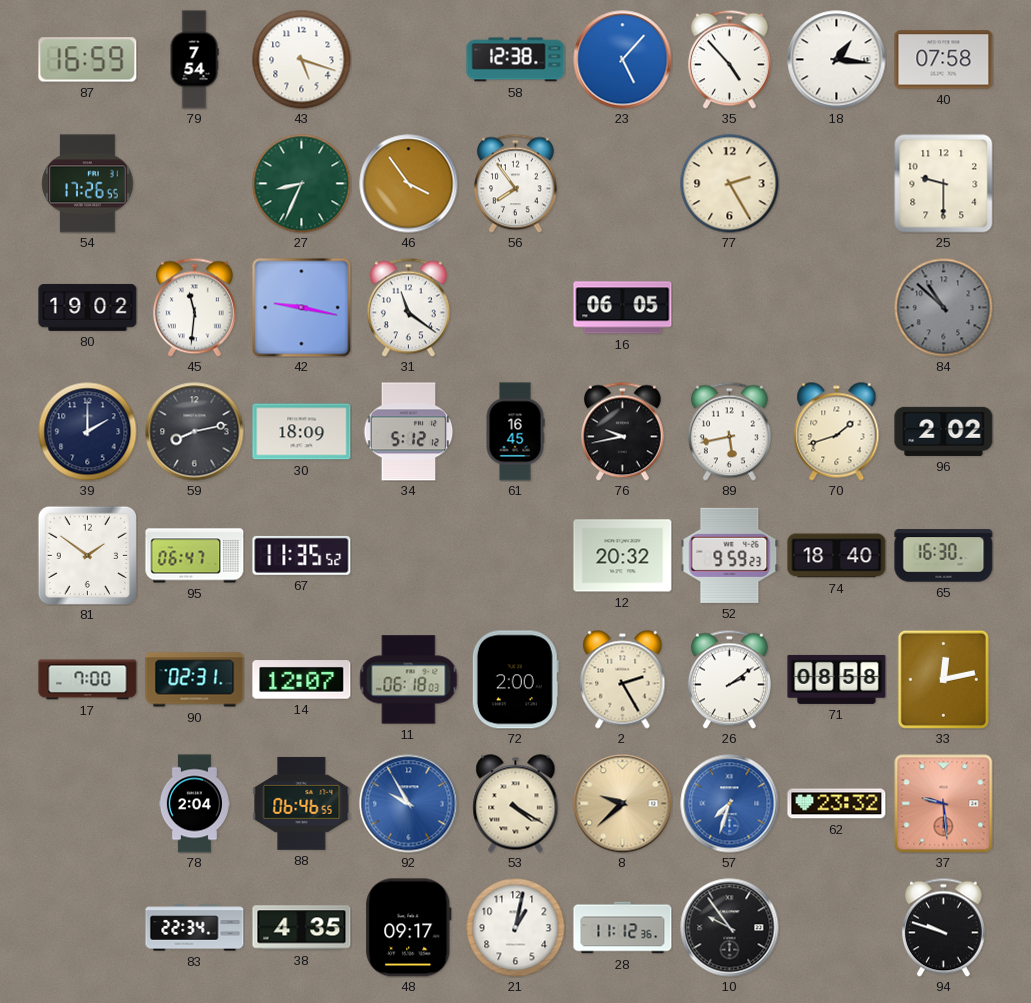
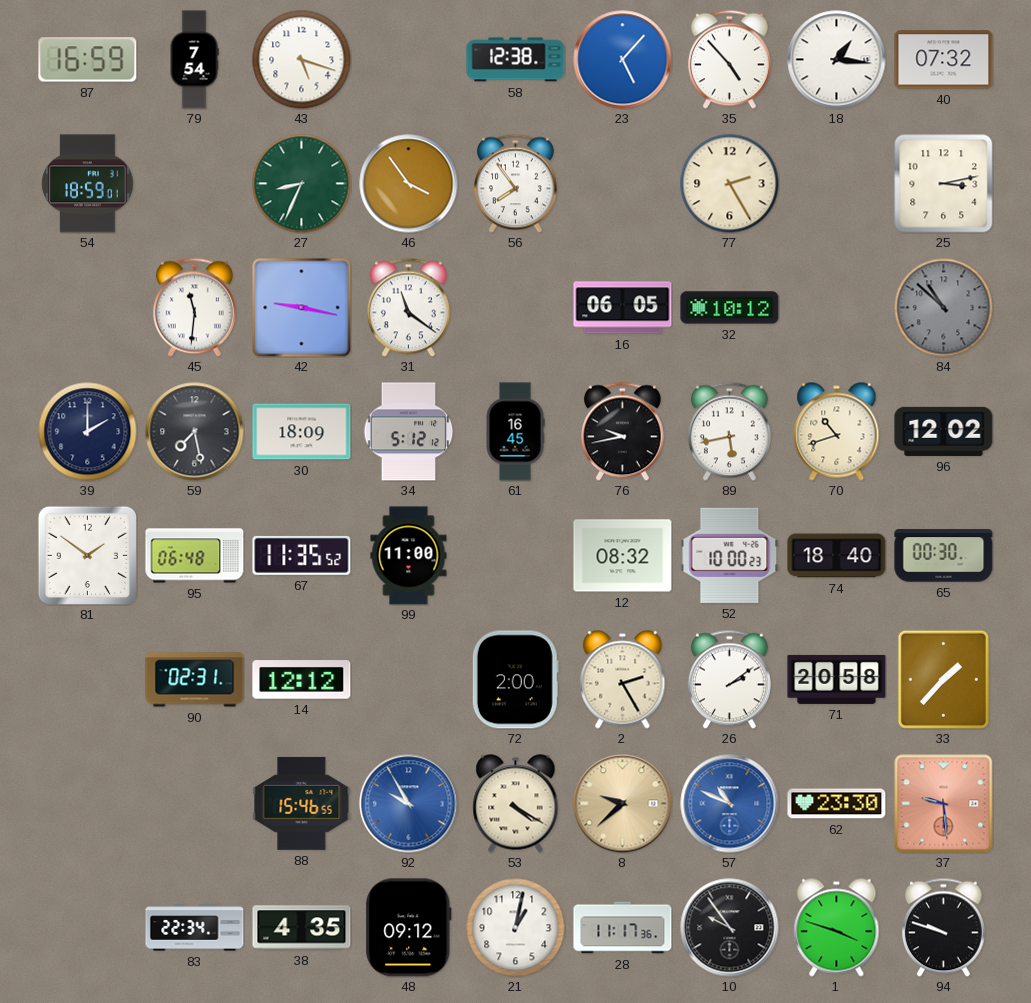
40: 07:58 -> 07:32 (944, 60)
54: 17:26 -> 18:59 (88, 184)
25: 9:30 -> 3:13 (943, 184)
80: 19:02 -> none (88, 307)
32: none -> 10:12 (730, 308)
59: 8:13 -> 7:28 (195, 432)
70: 1:42 -> 10:42 (837, 432)
96: 2:02 -> 12:02 (944, 431)
95: 06:47 -> 06:48 (195, 556)
99: none -> 11:00 (409, 556)
12: 20:32 -> 08:32 (623, 556)
52: 9:59 -> 10:00 (730, 555)
65: 16:30 -> 00:30 (944, 556)
17: 7:00 -> none (88, 680)
14: 12:07 -> 12:12 (302, 680)
11: 06:18 -> none (408, 680)
71: 08:58 -> 20:58 (837, 679)
33: 12:13 -> 1:37 (943, 679)
78: 2:04 -> none (194, 804)
88: 06:46 -> 15:46 (302, 803)
57: 7:33 -> 10:49 (730, 804)
62: 23:32 -> 23:30 (837, 804)
48: 09:17 -> 09:12 (409, 928)
28: 11:12 -> 11:17 (623, 928)
1: none -> 3:48 (837, 928)
